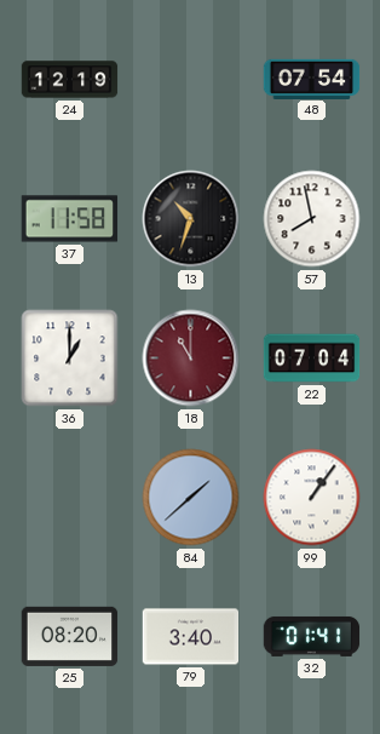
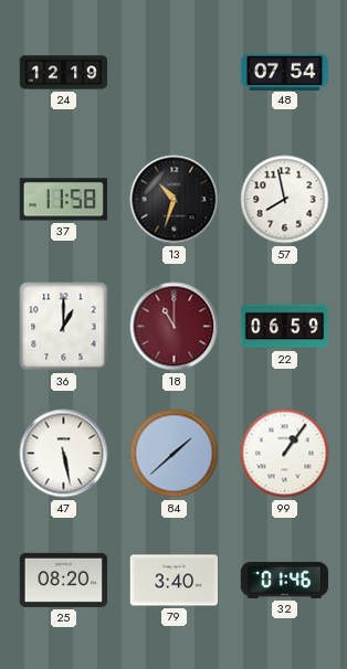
22: 07:04 -> 06:59 (285, 327)
47: none -> 5:28 (64, 454)
32: 01:41 -> 01:46 (285, 580)
